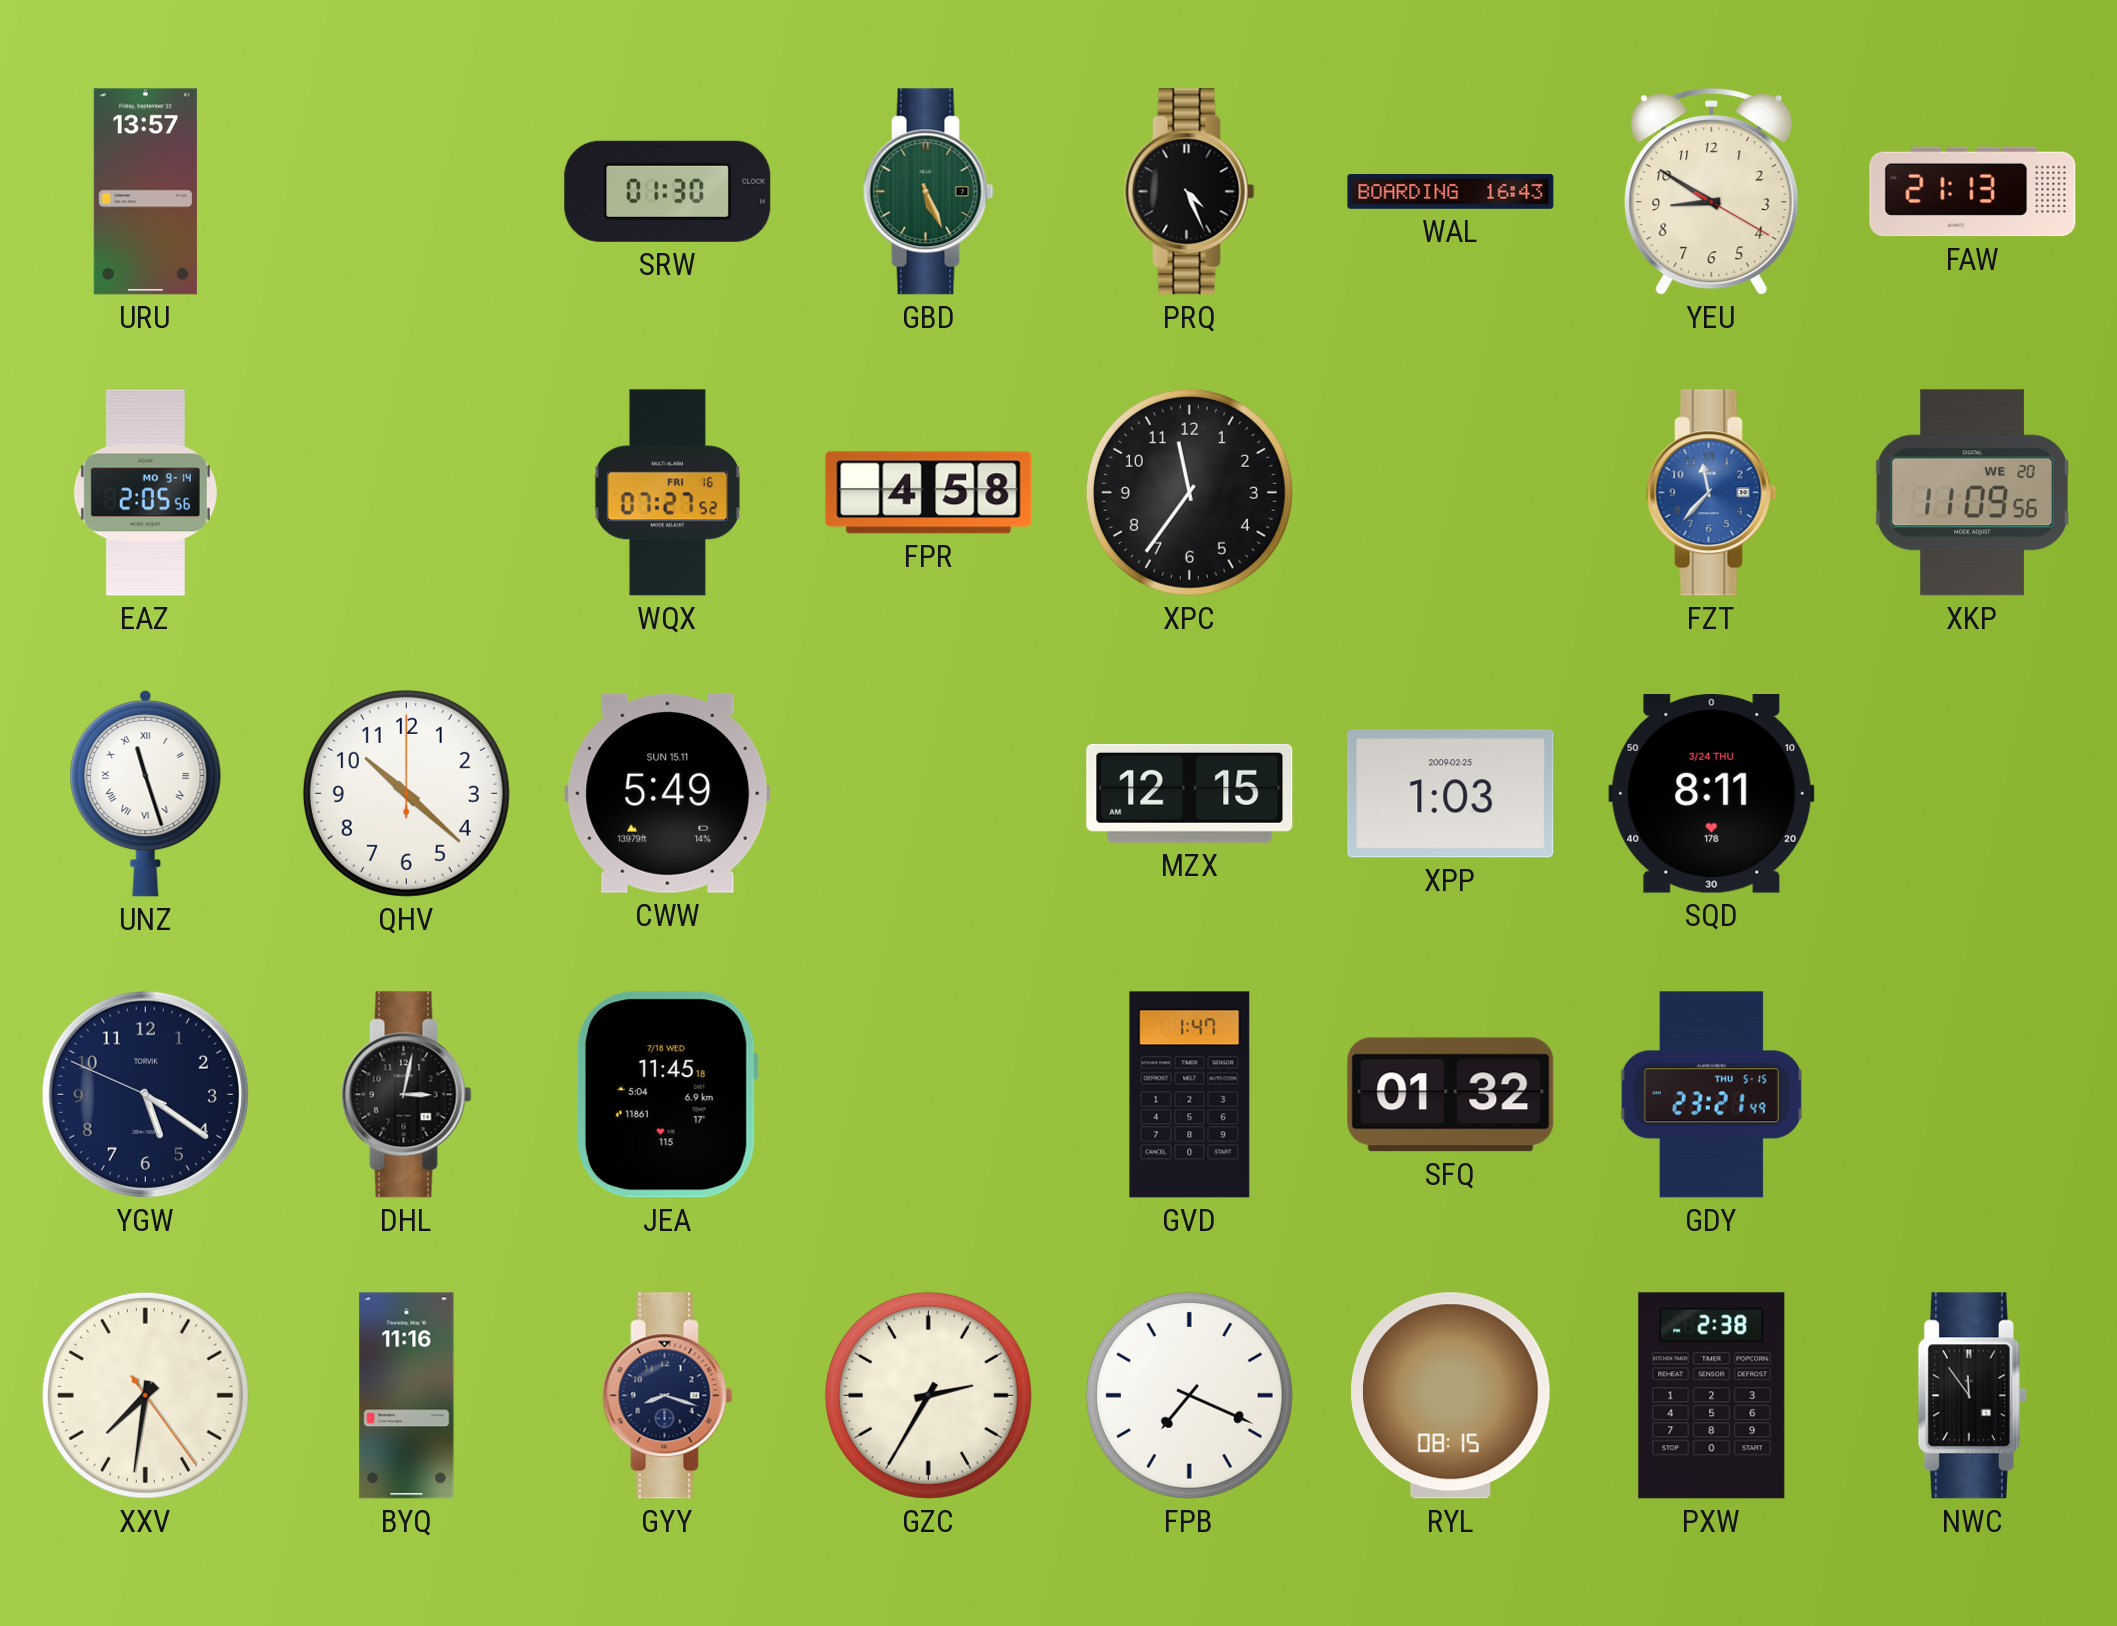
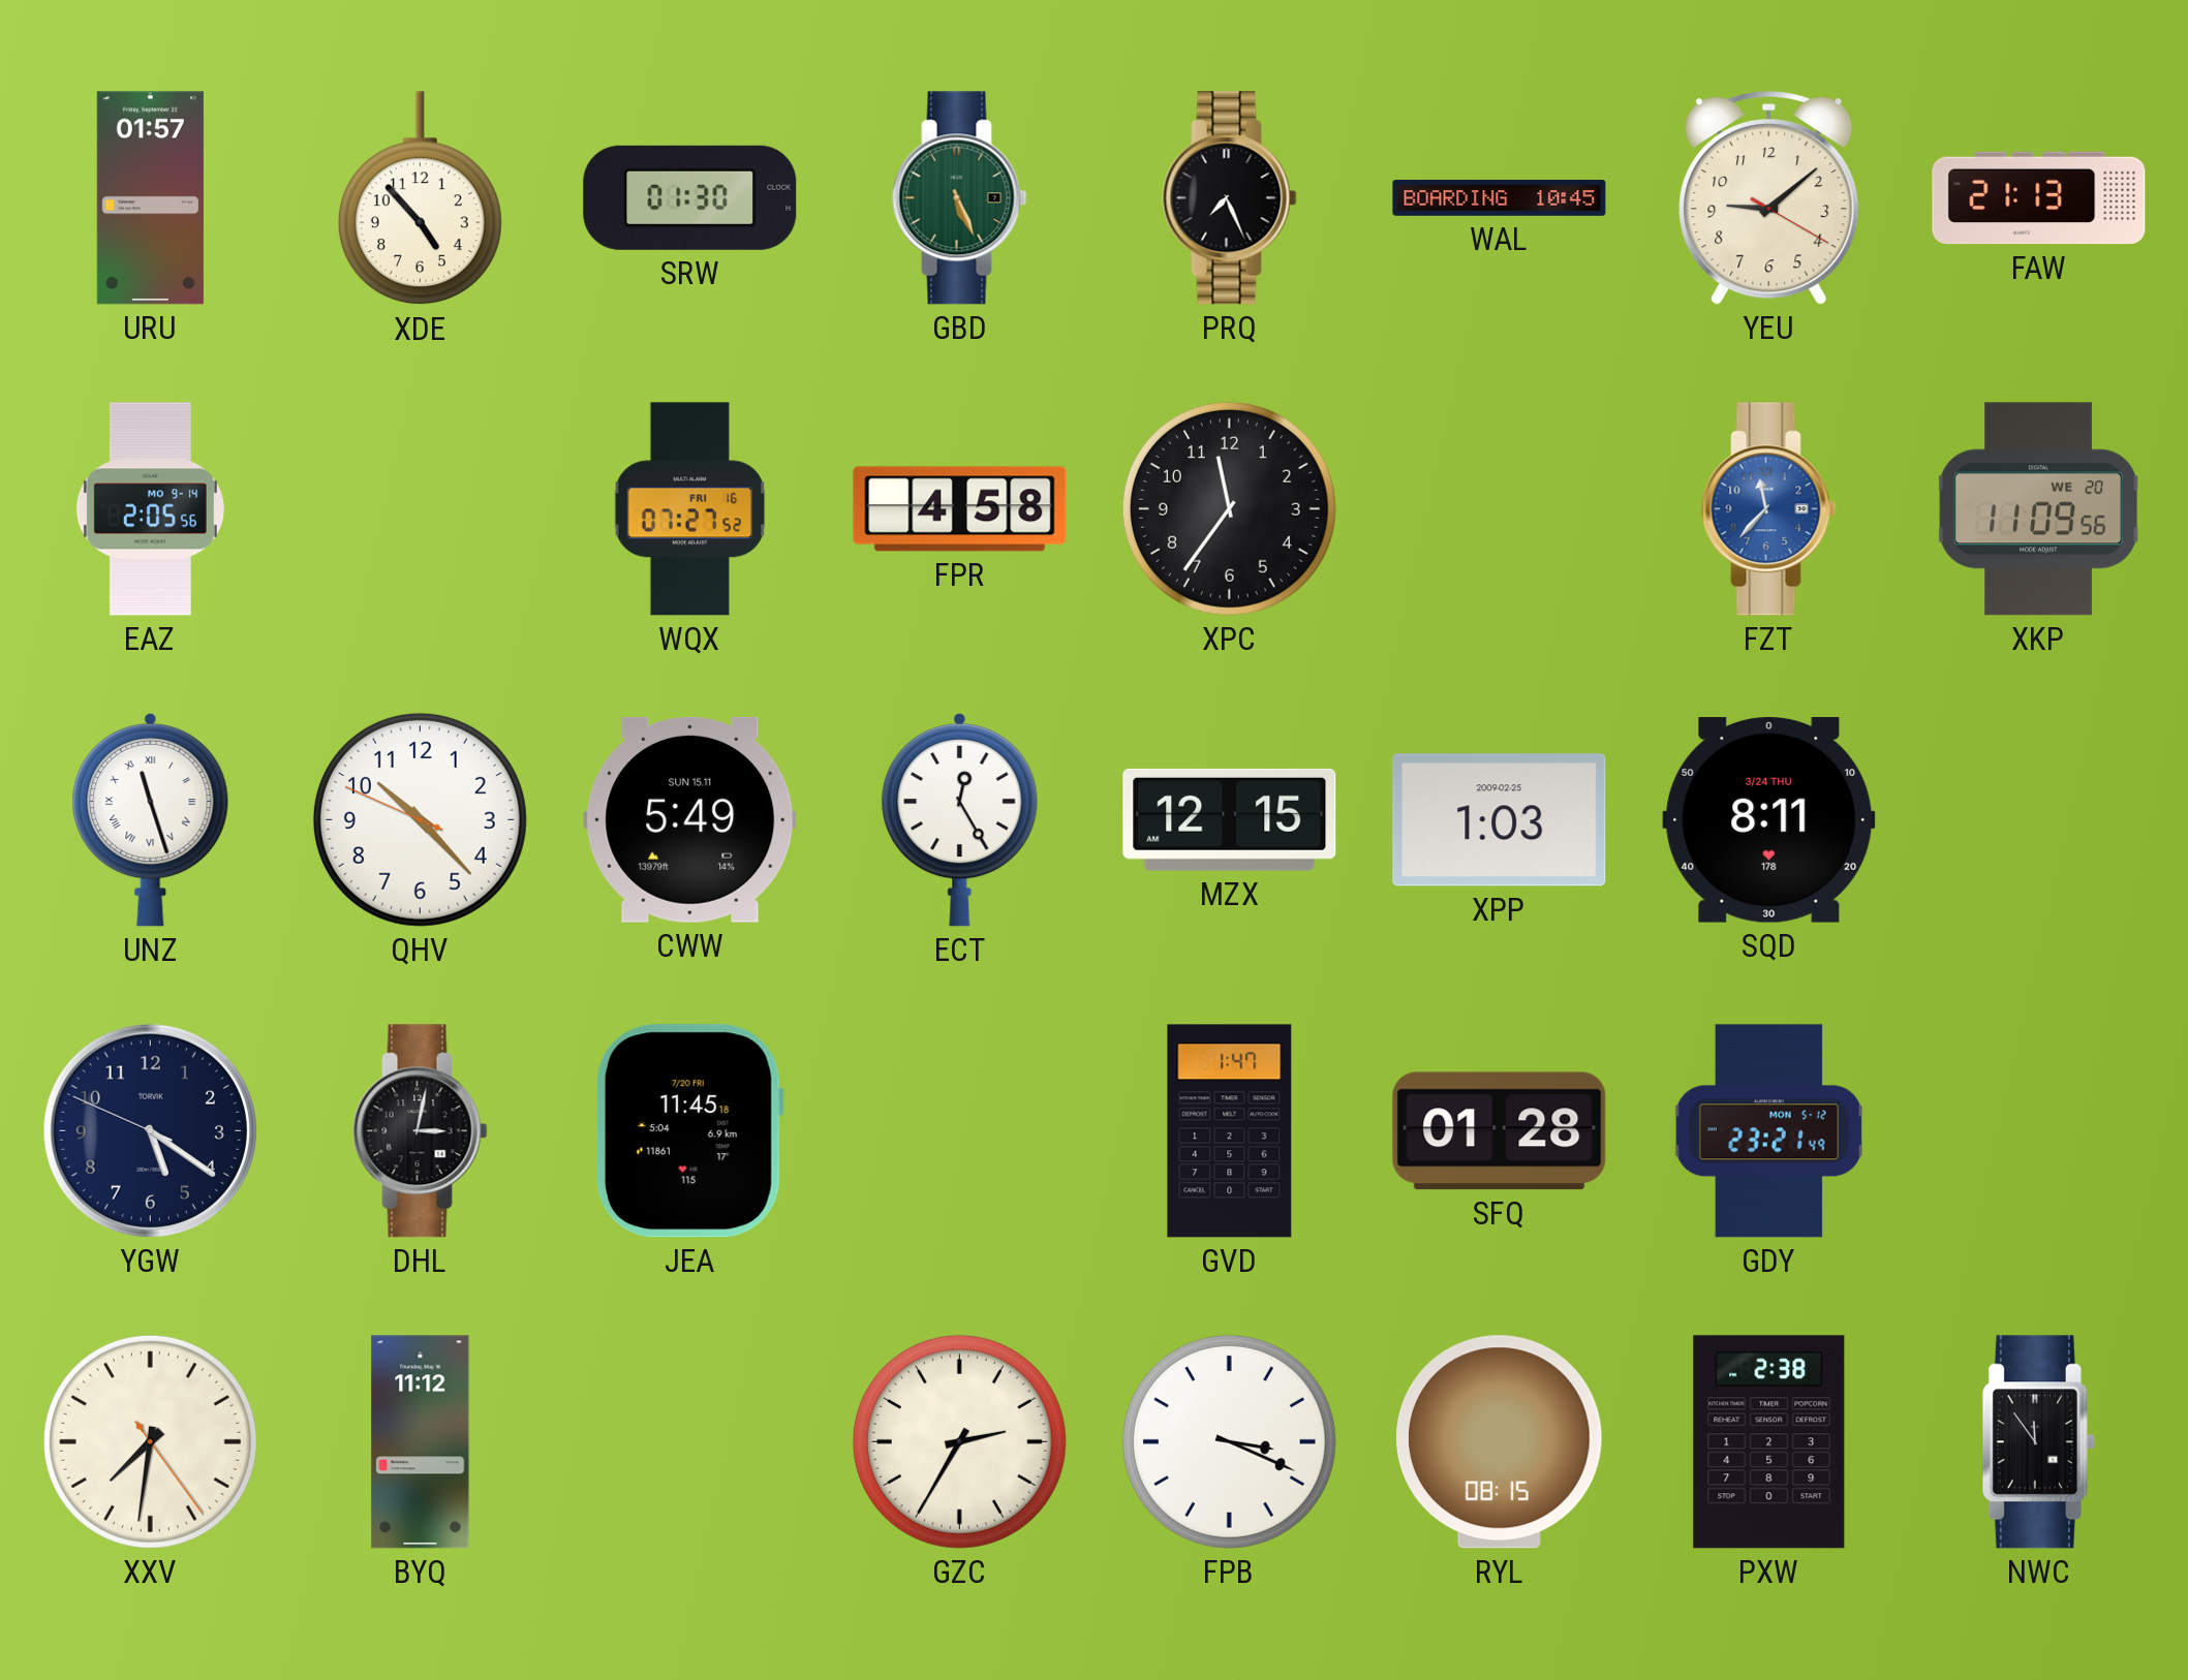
URU: 13:57 -> 01:57 (150, 198)
XDE: none -> 4:53 (420, 198)
PRQ: 4:26 -> 7:26 (1230, 198)
WAL: 16:43 -> 10:45 (1500, 198)
YEU: 8:50 -> 9:08 (1769, 198)
QHV: 10:22:00 -> 10:22:49 (420, 819)
ECT: none -> 12:25 (960, 819)
JEA date: 7/18 WED -> 7/20 FRI (689, 1131)
SFQ: 01:32 -> 01:28 (1500, 1131)
GDY date: THU 5-15 -> MON 5-12 (1768, 1131)
BYQ: 11:16 -> 11:12 (421, 1442)
GYY: 8:18 -> none (668, 1396)
FPB: 7:19 -> 3:19 (1229, 1441)
